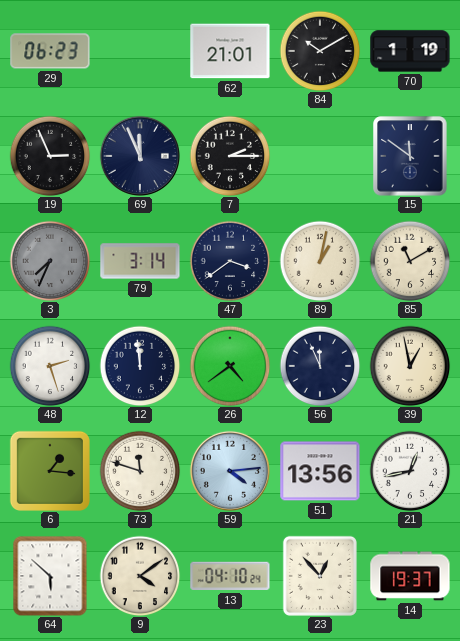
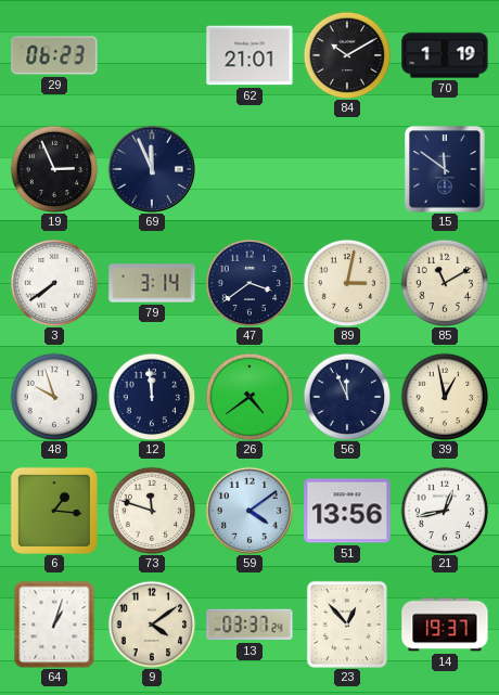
7: 2:15 -> none (230, 156)
3: 7:34 -> 7:39 (54, 283)
3 dial: grey -> white (54, 283)
89: 1:02 -> 3:02 (347, 283)
48: 2:27 -> 9:57 (54, 397)
59: 4:14 -> 4:09 (250, 511)
64: 5:52 -> 1:03 (54, 625)
13: 04:10 -> 03:37 (250, 625)
